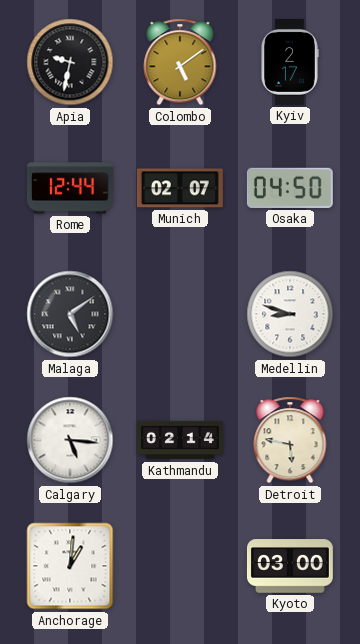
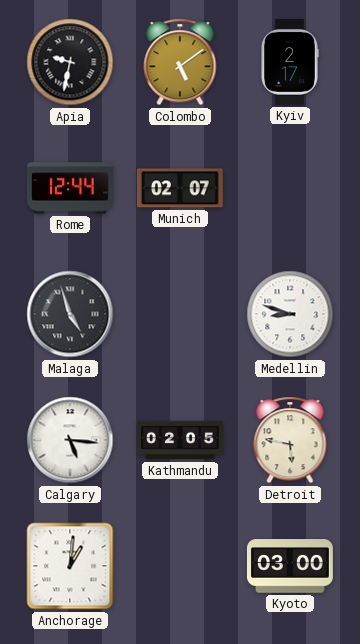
Osaka: 04:50 -> none (290, 188)
Malaga: 5:09 -> 4:57 (70, 314)
Kathmandu: 02:14 -> 02:05 (181, 440)
